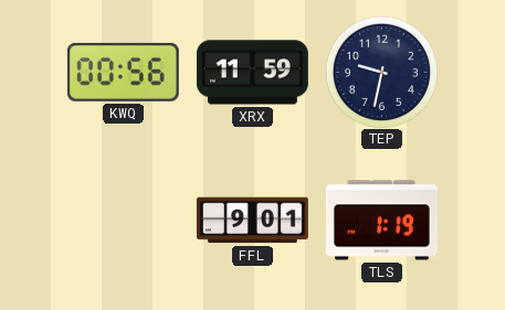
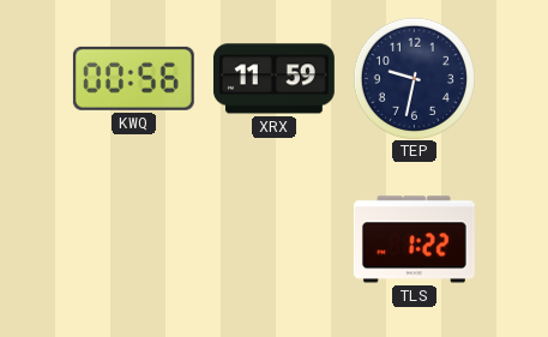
FFL: 9:01 -> none (252, 221)
TLS: 1:19 -> 1:22 (414, 240)
